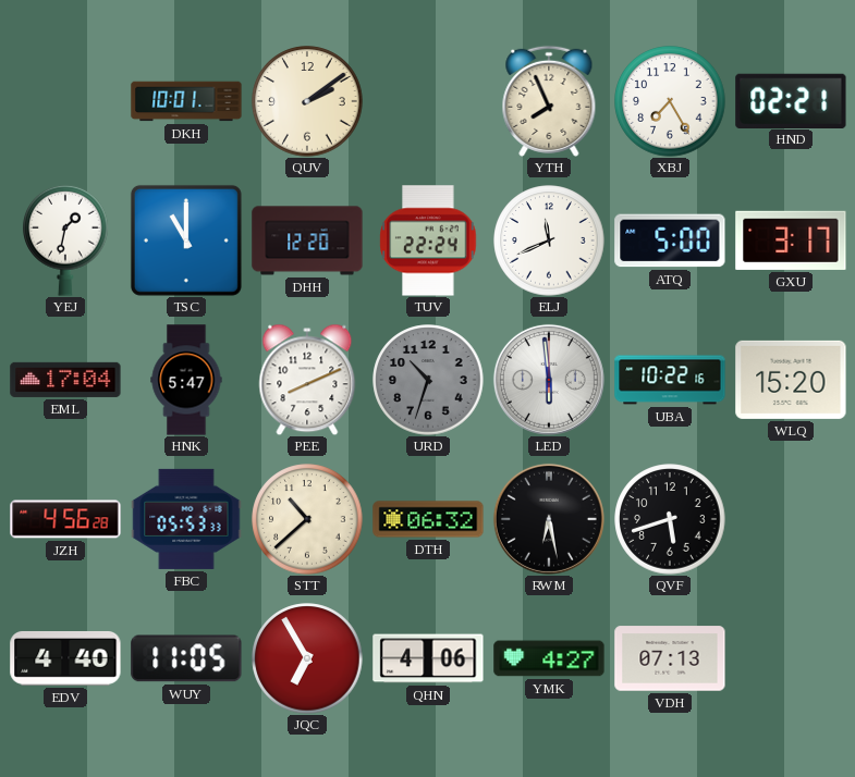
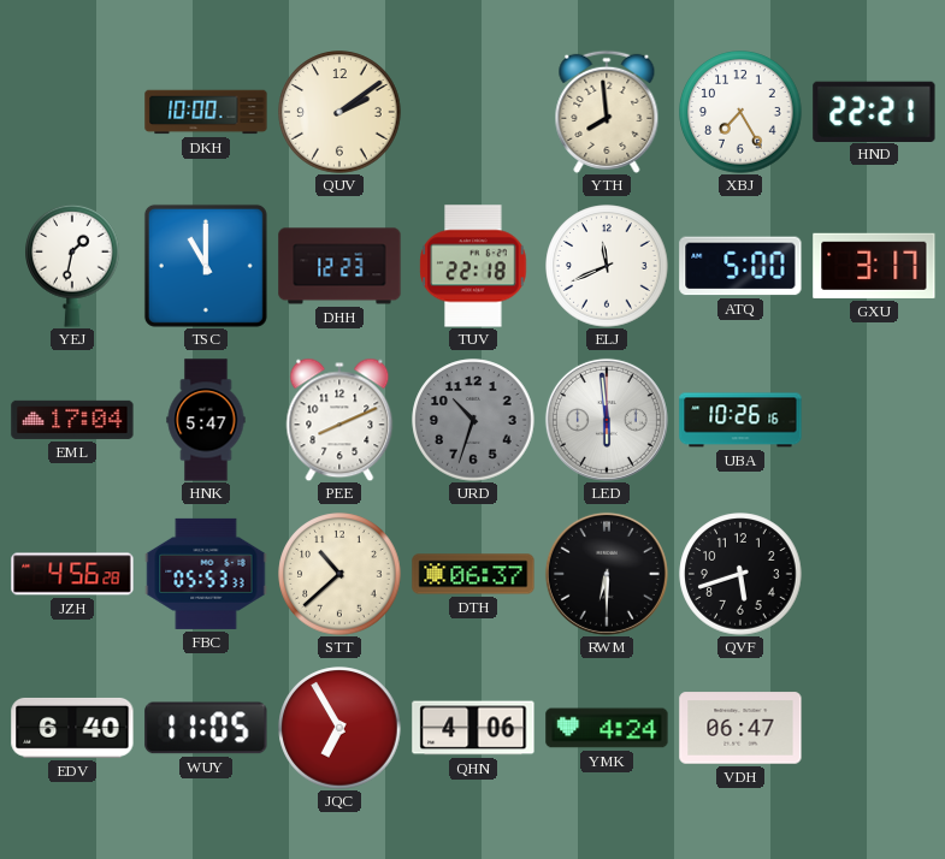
DKH: 10:01 -> 10:00 (206, 112)
YTH: 7:56 -> 7:59 (607, 112)
HND: 02:21 -> 22:21 (874, 111)
DHH: 12:20 -> 12:23 (339, 266)
TUV: 22:24 -> 22:18 (473, 266)
UBA: 10:22 -> 10:26 (740, 420)
WLQ: 15:20 -> none (791, 380)
DTH: 06:32 -> 06:37 (473, 574)
RWM: 6:28 -> 6:30 (607, 574)
EDV: 4:40 -> 6:40 (72, 728)
YMK: 4:27 -> 4:24 (607, 728)
VDH: 07:13 -> 06:47 (740, 728)
